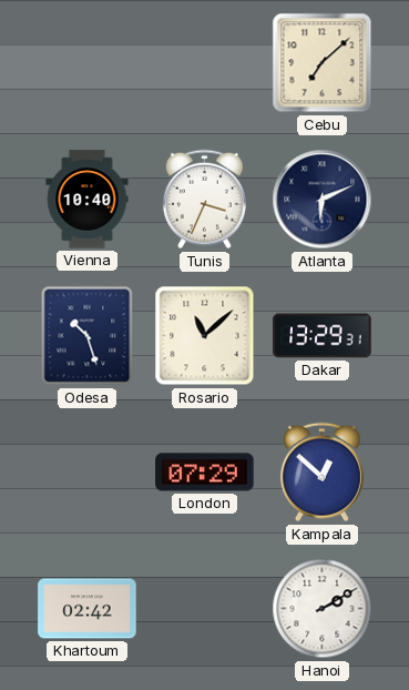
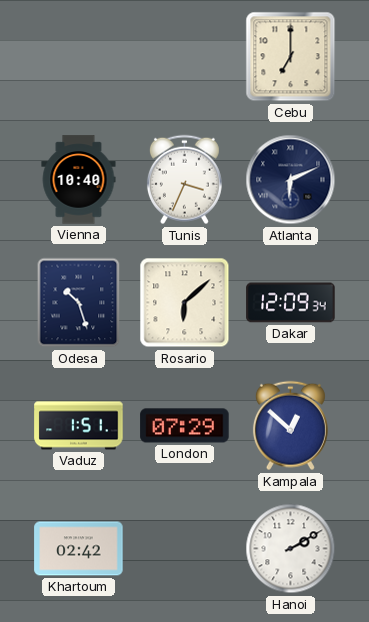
Cebu: 7:08 -> 7:00 (291, 57)
Rosario: 11:08 -> 6:08 (185, 303)
Dakar: 13:29 -> 12:09 (291, 303)
Vaduz: none -> 1:51 (79, 426)
